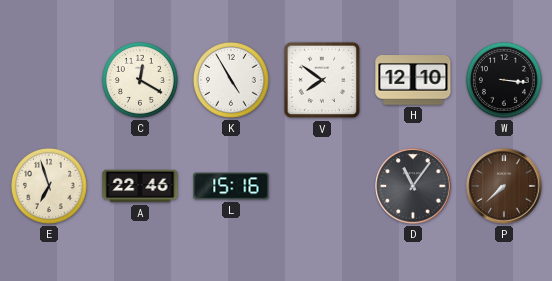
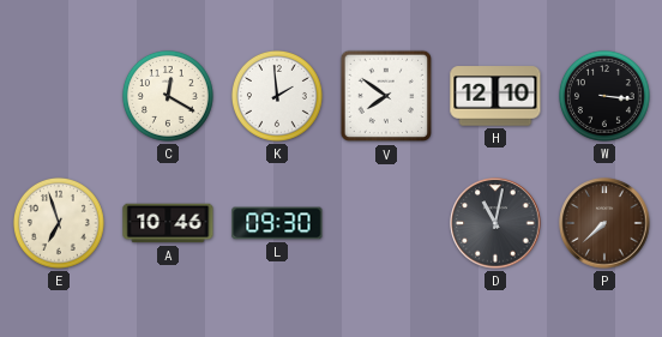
K: 4:55 -> 1:59 (277, 96)
A: 22:46 -> 10:46 (168, 223)
L: 15:16 -> 09:30 (277, 223)
D: 11:06 -> 11:02 (495, 223)
